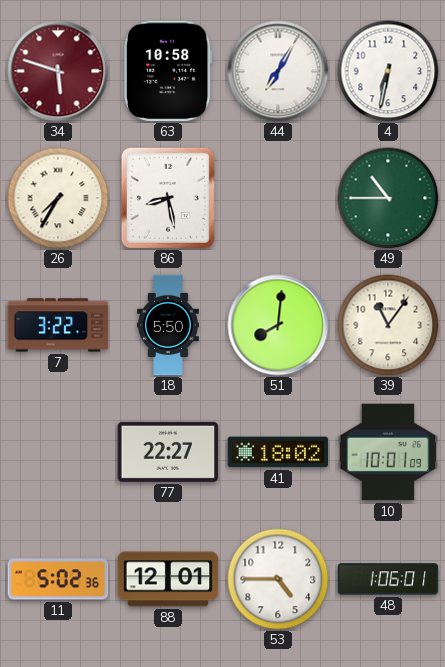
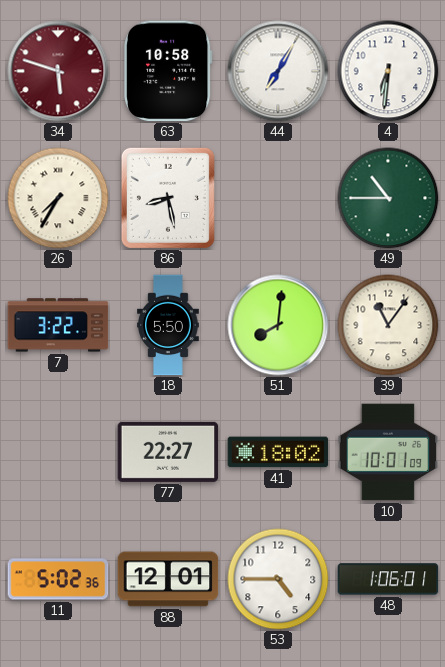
4: 6:32 -> 6:31 (388, 71)
